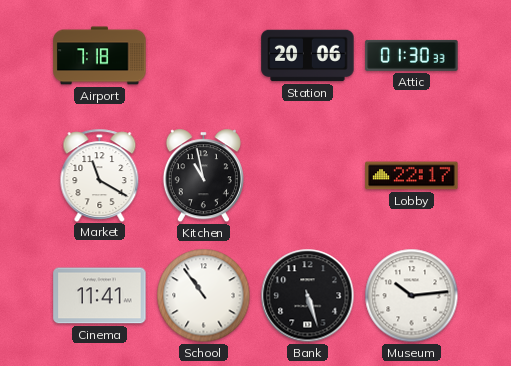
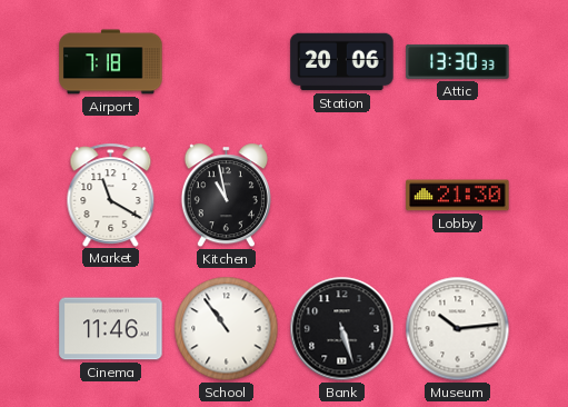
Attic: 01:30 -> 13:30 (458, 61)
Lobby: 22:17 -> 21:30 (458, 196)
Cinema: 11:41 -> 11:46 (111, 329)
